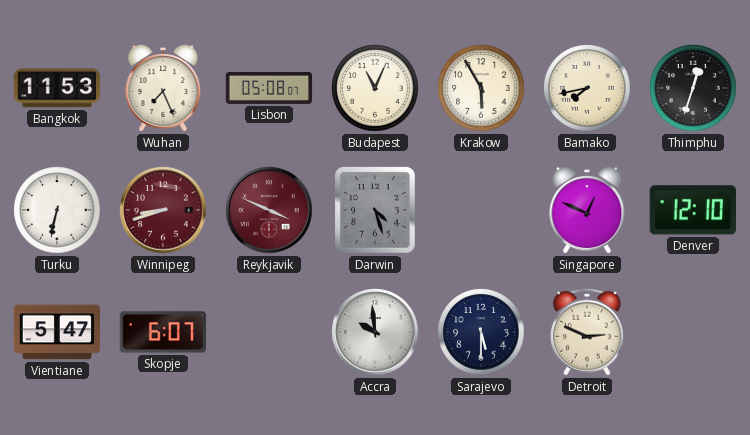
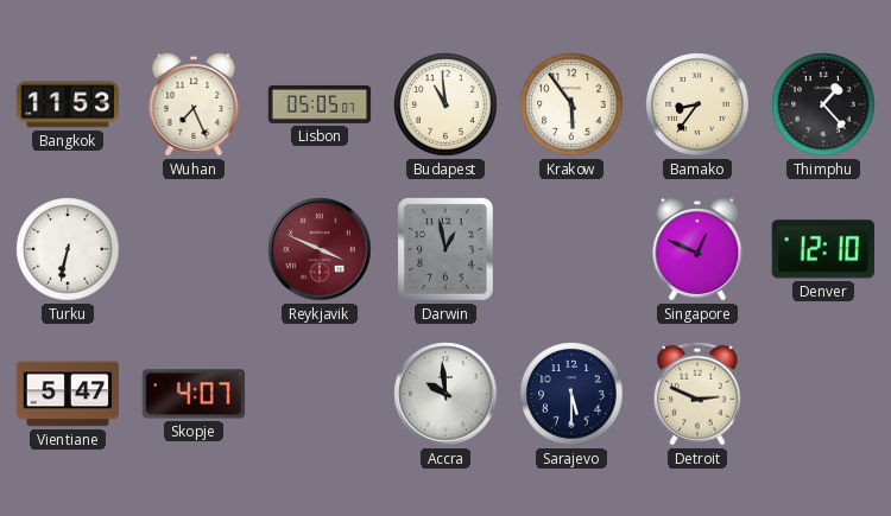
Lisbon: 05:08 -> 05:05 (320, 104)
Budapest: 11:04 -> 10:59 (445, 104)
Krakow: 5:55 -> 5:54 (571, 104)
Bamako: 7:43 -> 8:36 (697, 104)
Thimphu: 12:33 -> 1:23 (823, 104)
Winnipeg: 8:42 -> none (163, 210)
Darwin: 4:27 -> 12:58 (445, 249)
Skopje: 6:07 -> 4:07 (194, 394)
